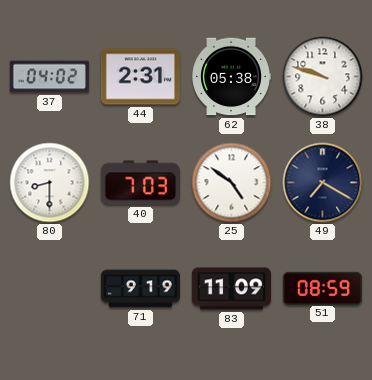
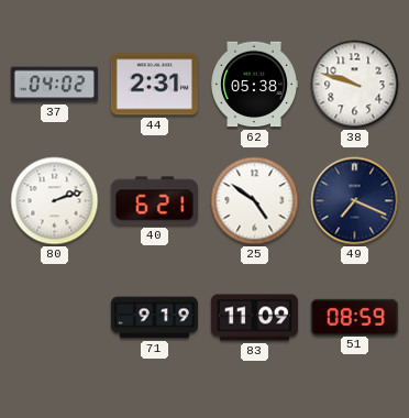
80: 8:30 -> 2:12 (55, 201)
40: 7:03 -> 6:21 (154, 201)
49: 7:20 -> 7:19 (355, 201)
